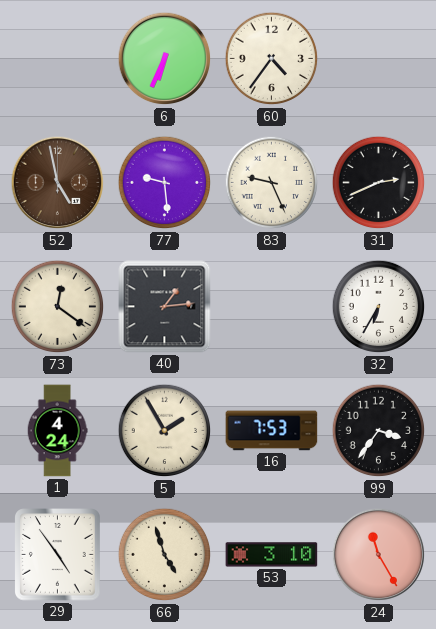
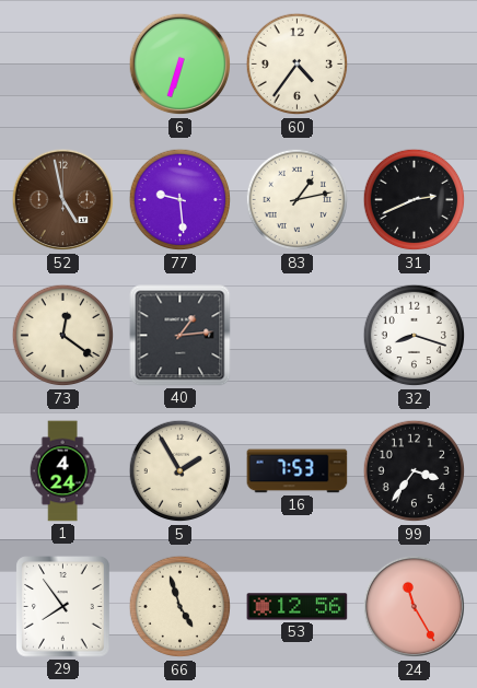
6: 6:34 -> 6:33 (181, 65)
83: 9:26 -> 1:13 (298, 200)
32: 6:35 -> 8:18 (415, 336)
29: 4:54 -> 7:54 (63, 607)
53: 3:10 -> 12:56 (298, 607)
